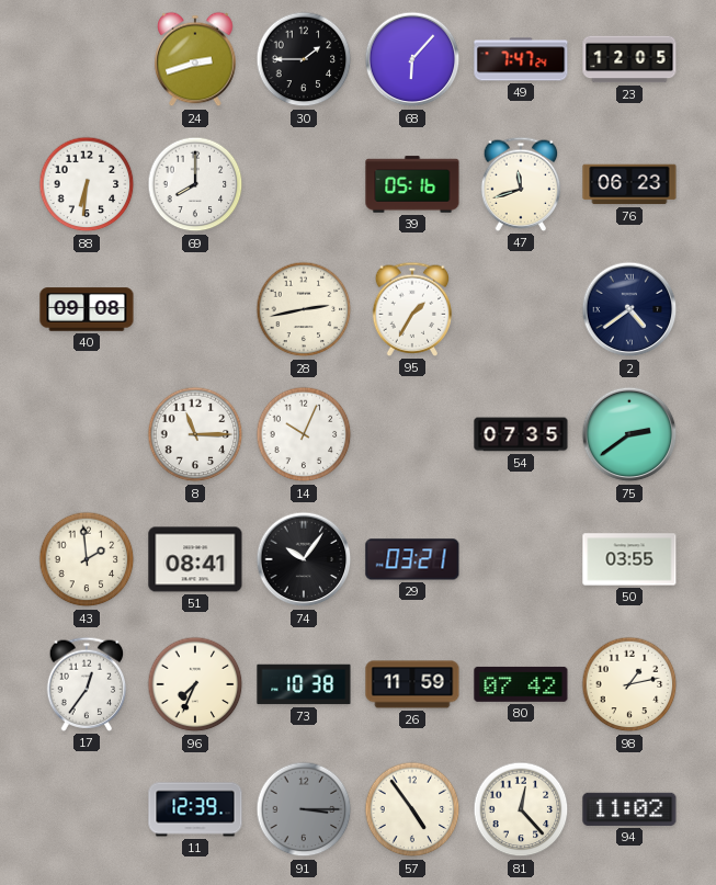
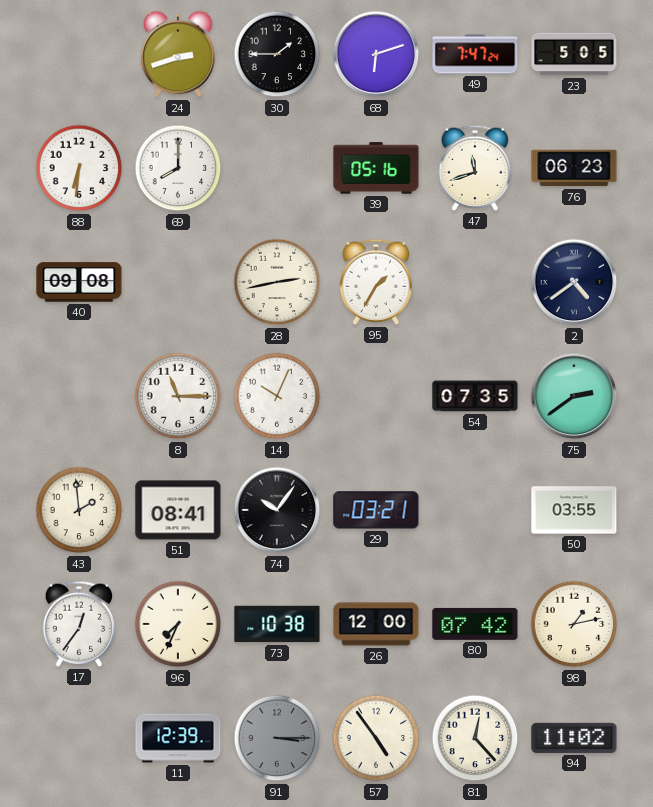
68: 6:07 -> 6:12 (376, 54)
23: 12:05 -> 5:05 (574, 54)
26: 11:59 -> 12:00 (376, 624)
